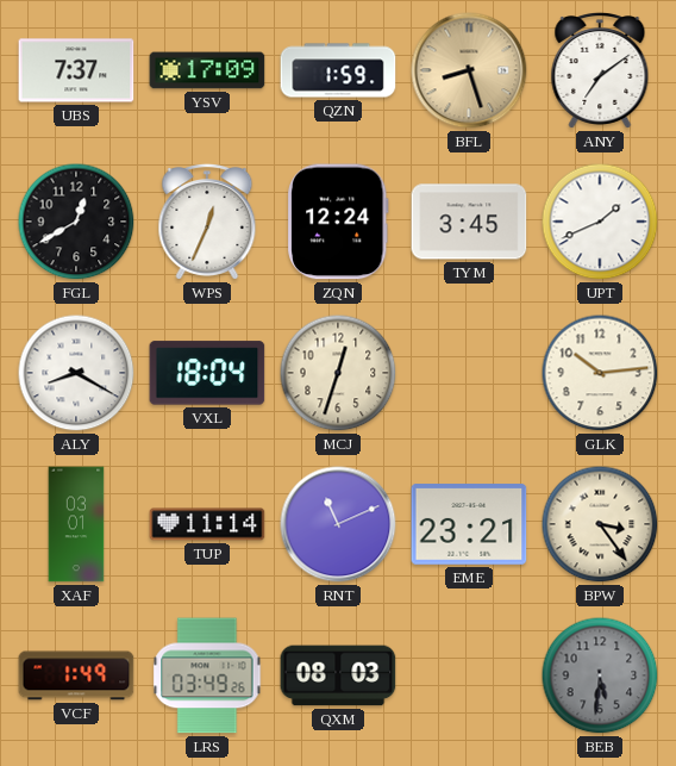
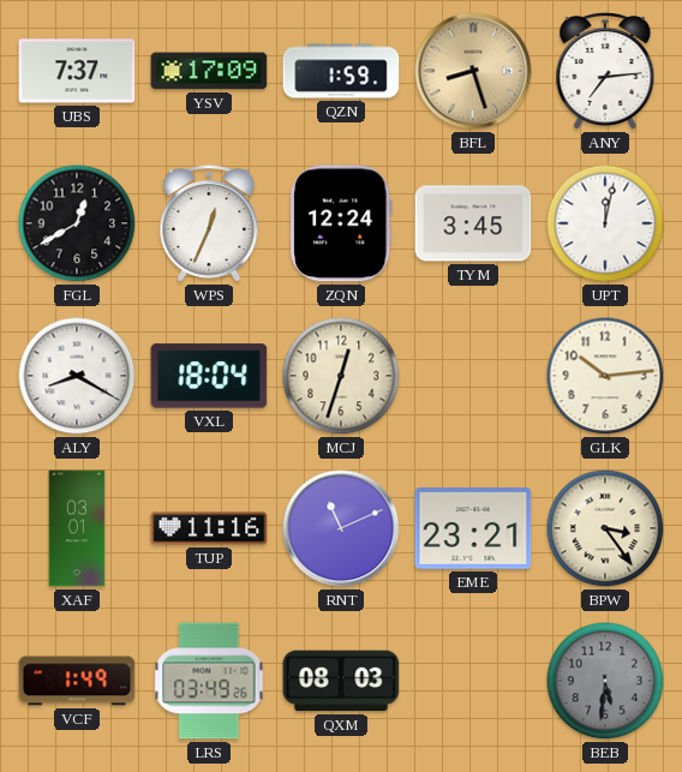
ANY: 7:09 -> 7:14 (605, 72)
UPT: 1:41 -> 12:02 (605, 223)
TUP: 11:14 -> 11:16 (209, 528)
